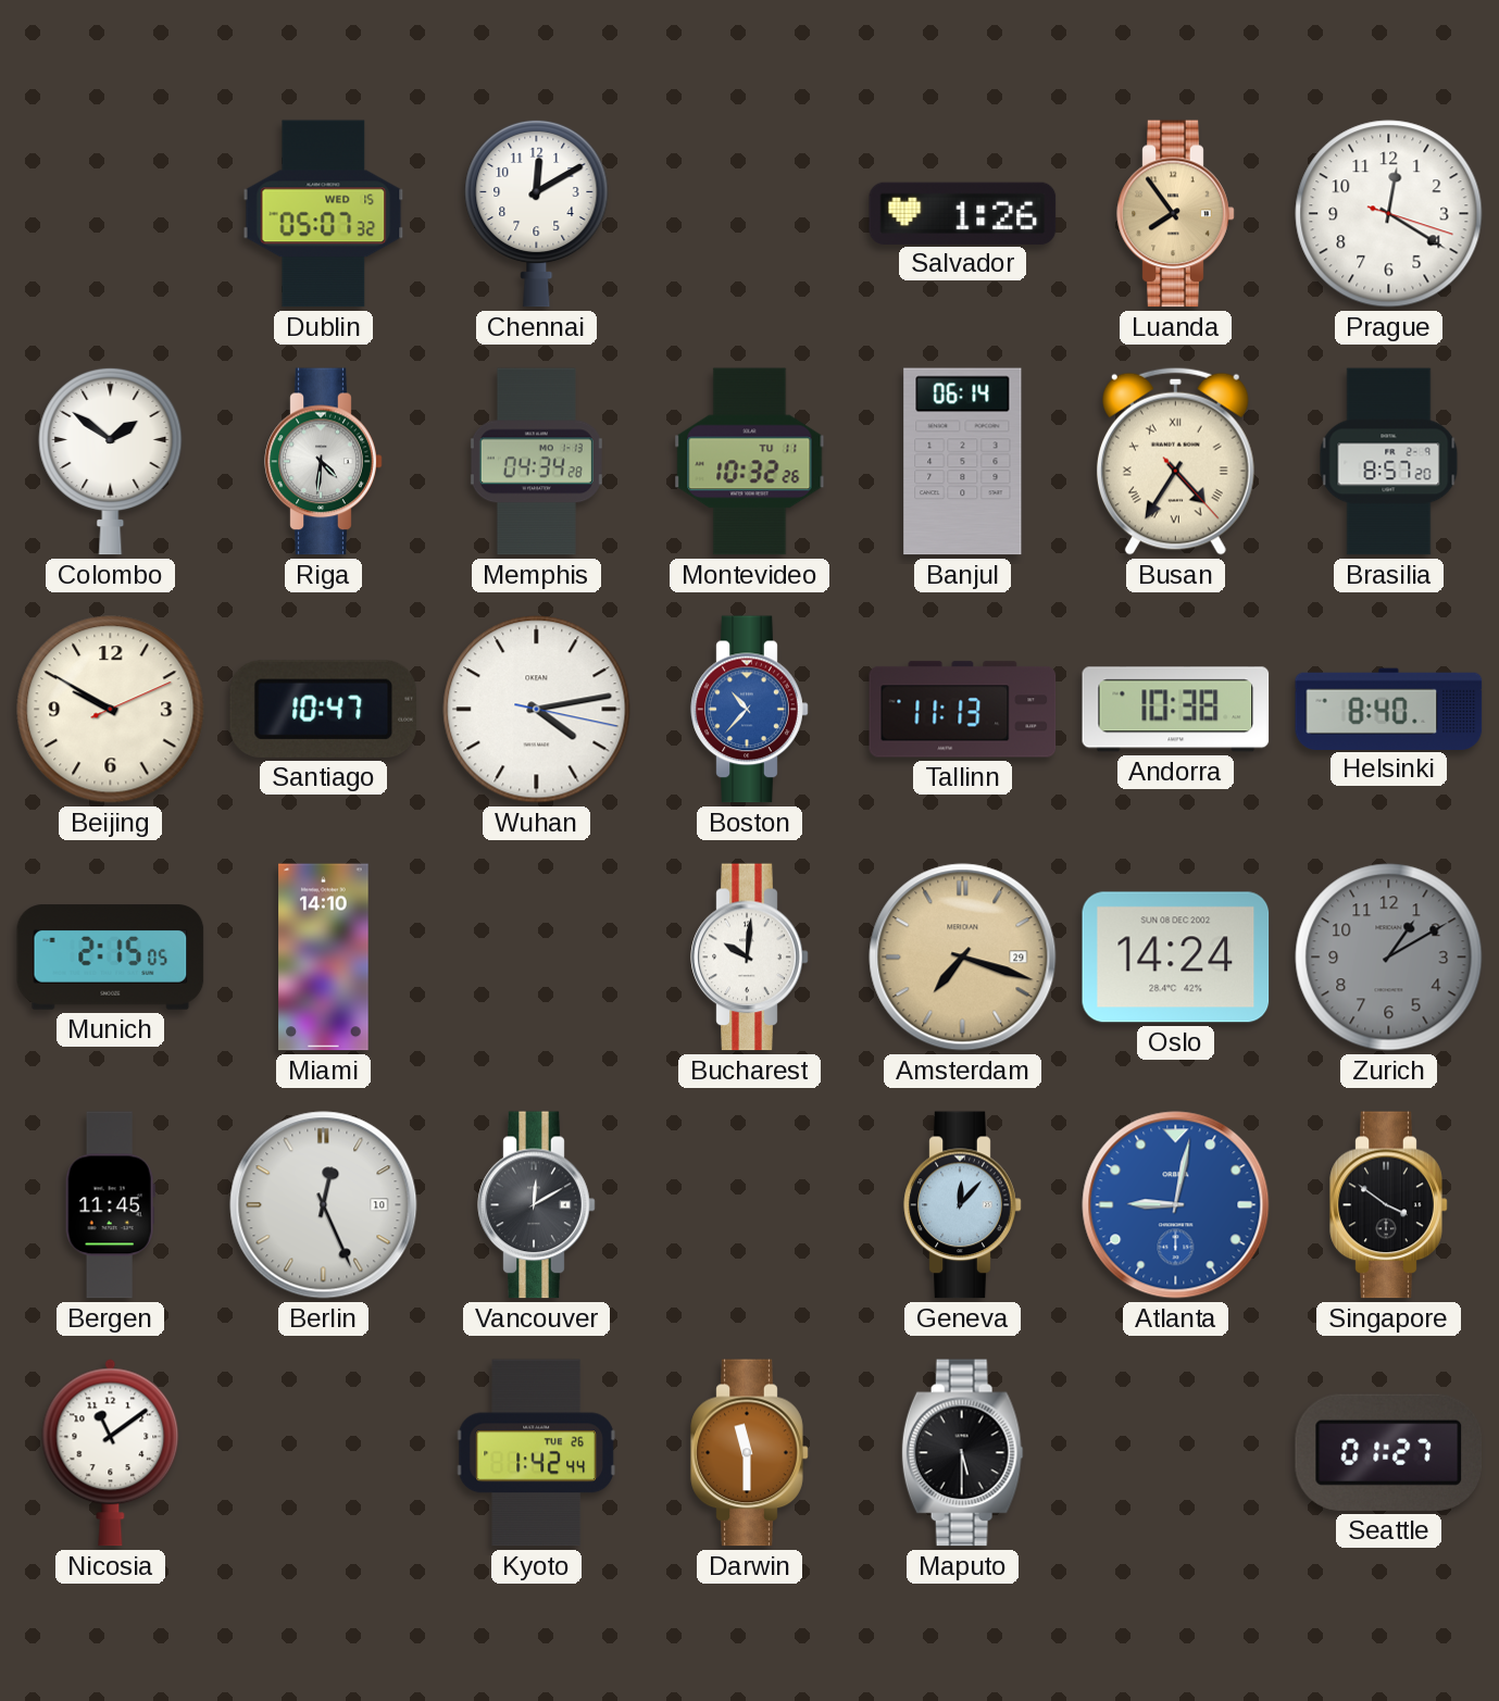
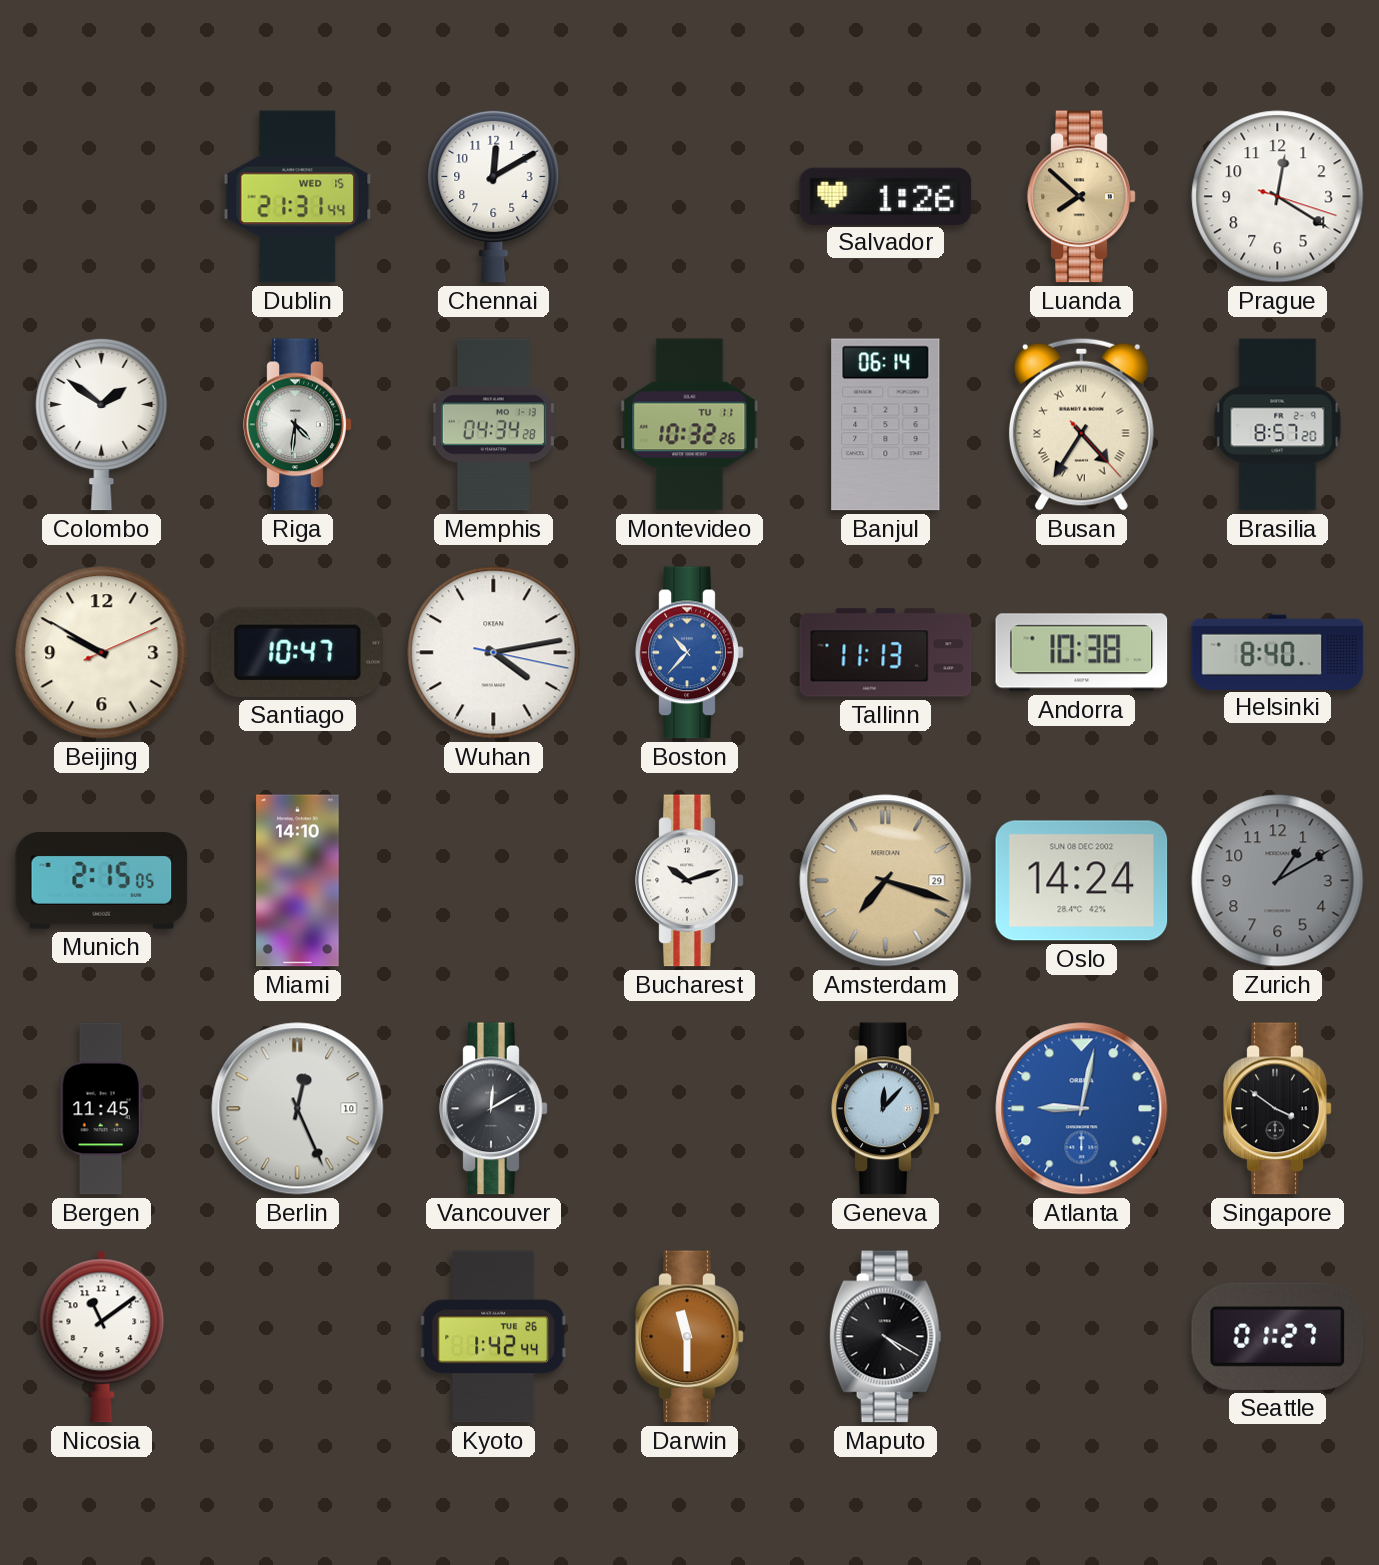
Dublin: 05:07 -> 21:31 (298, 197)
Luanda: 7:54 -> 7:52 (1082, 197)
Bucharest: 10:01 -> 10:12 (690, 881)
Maputo: 5:30 -> 4:20 (885, 1337)
